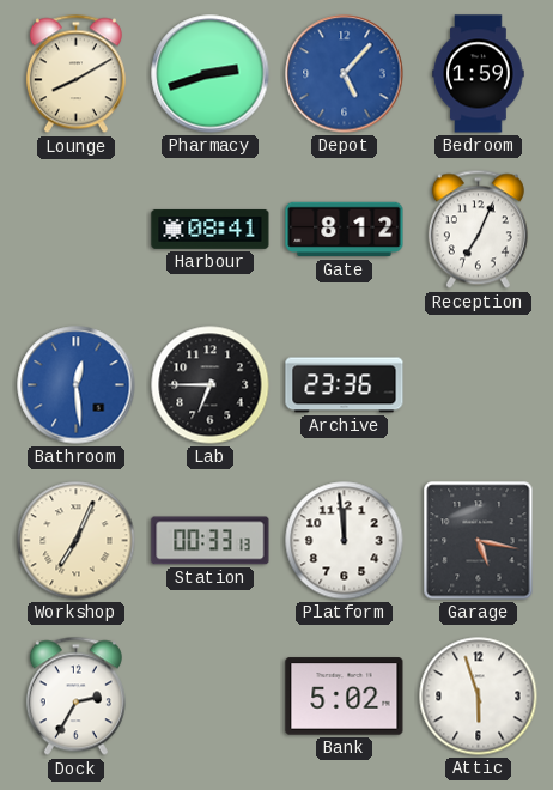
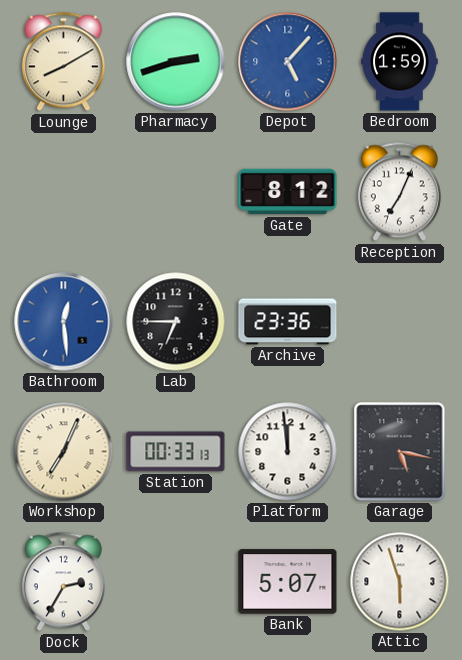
Harbour: 08:41 -> none (211, 229)
Bank: 5:02 -> 5:07 (288, 582)
